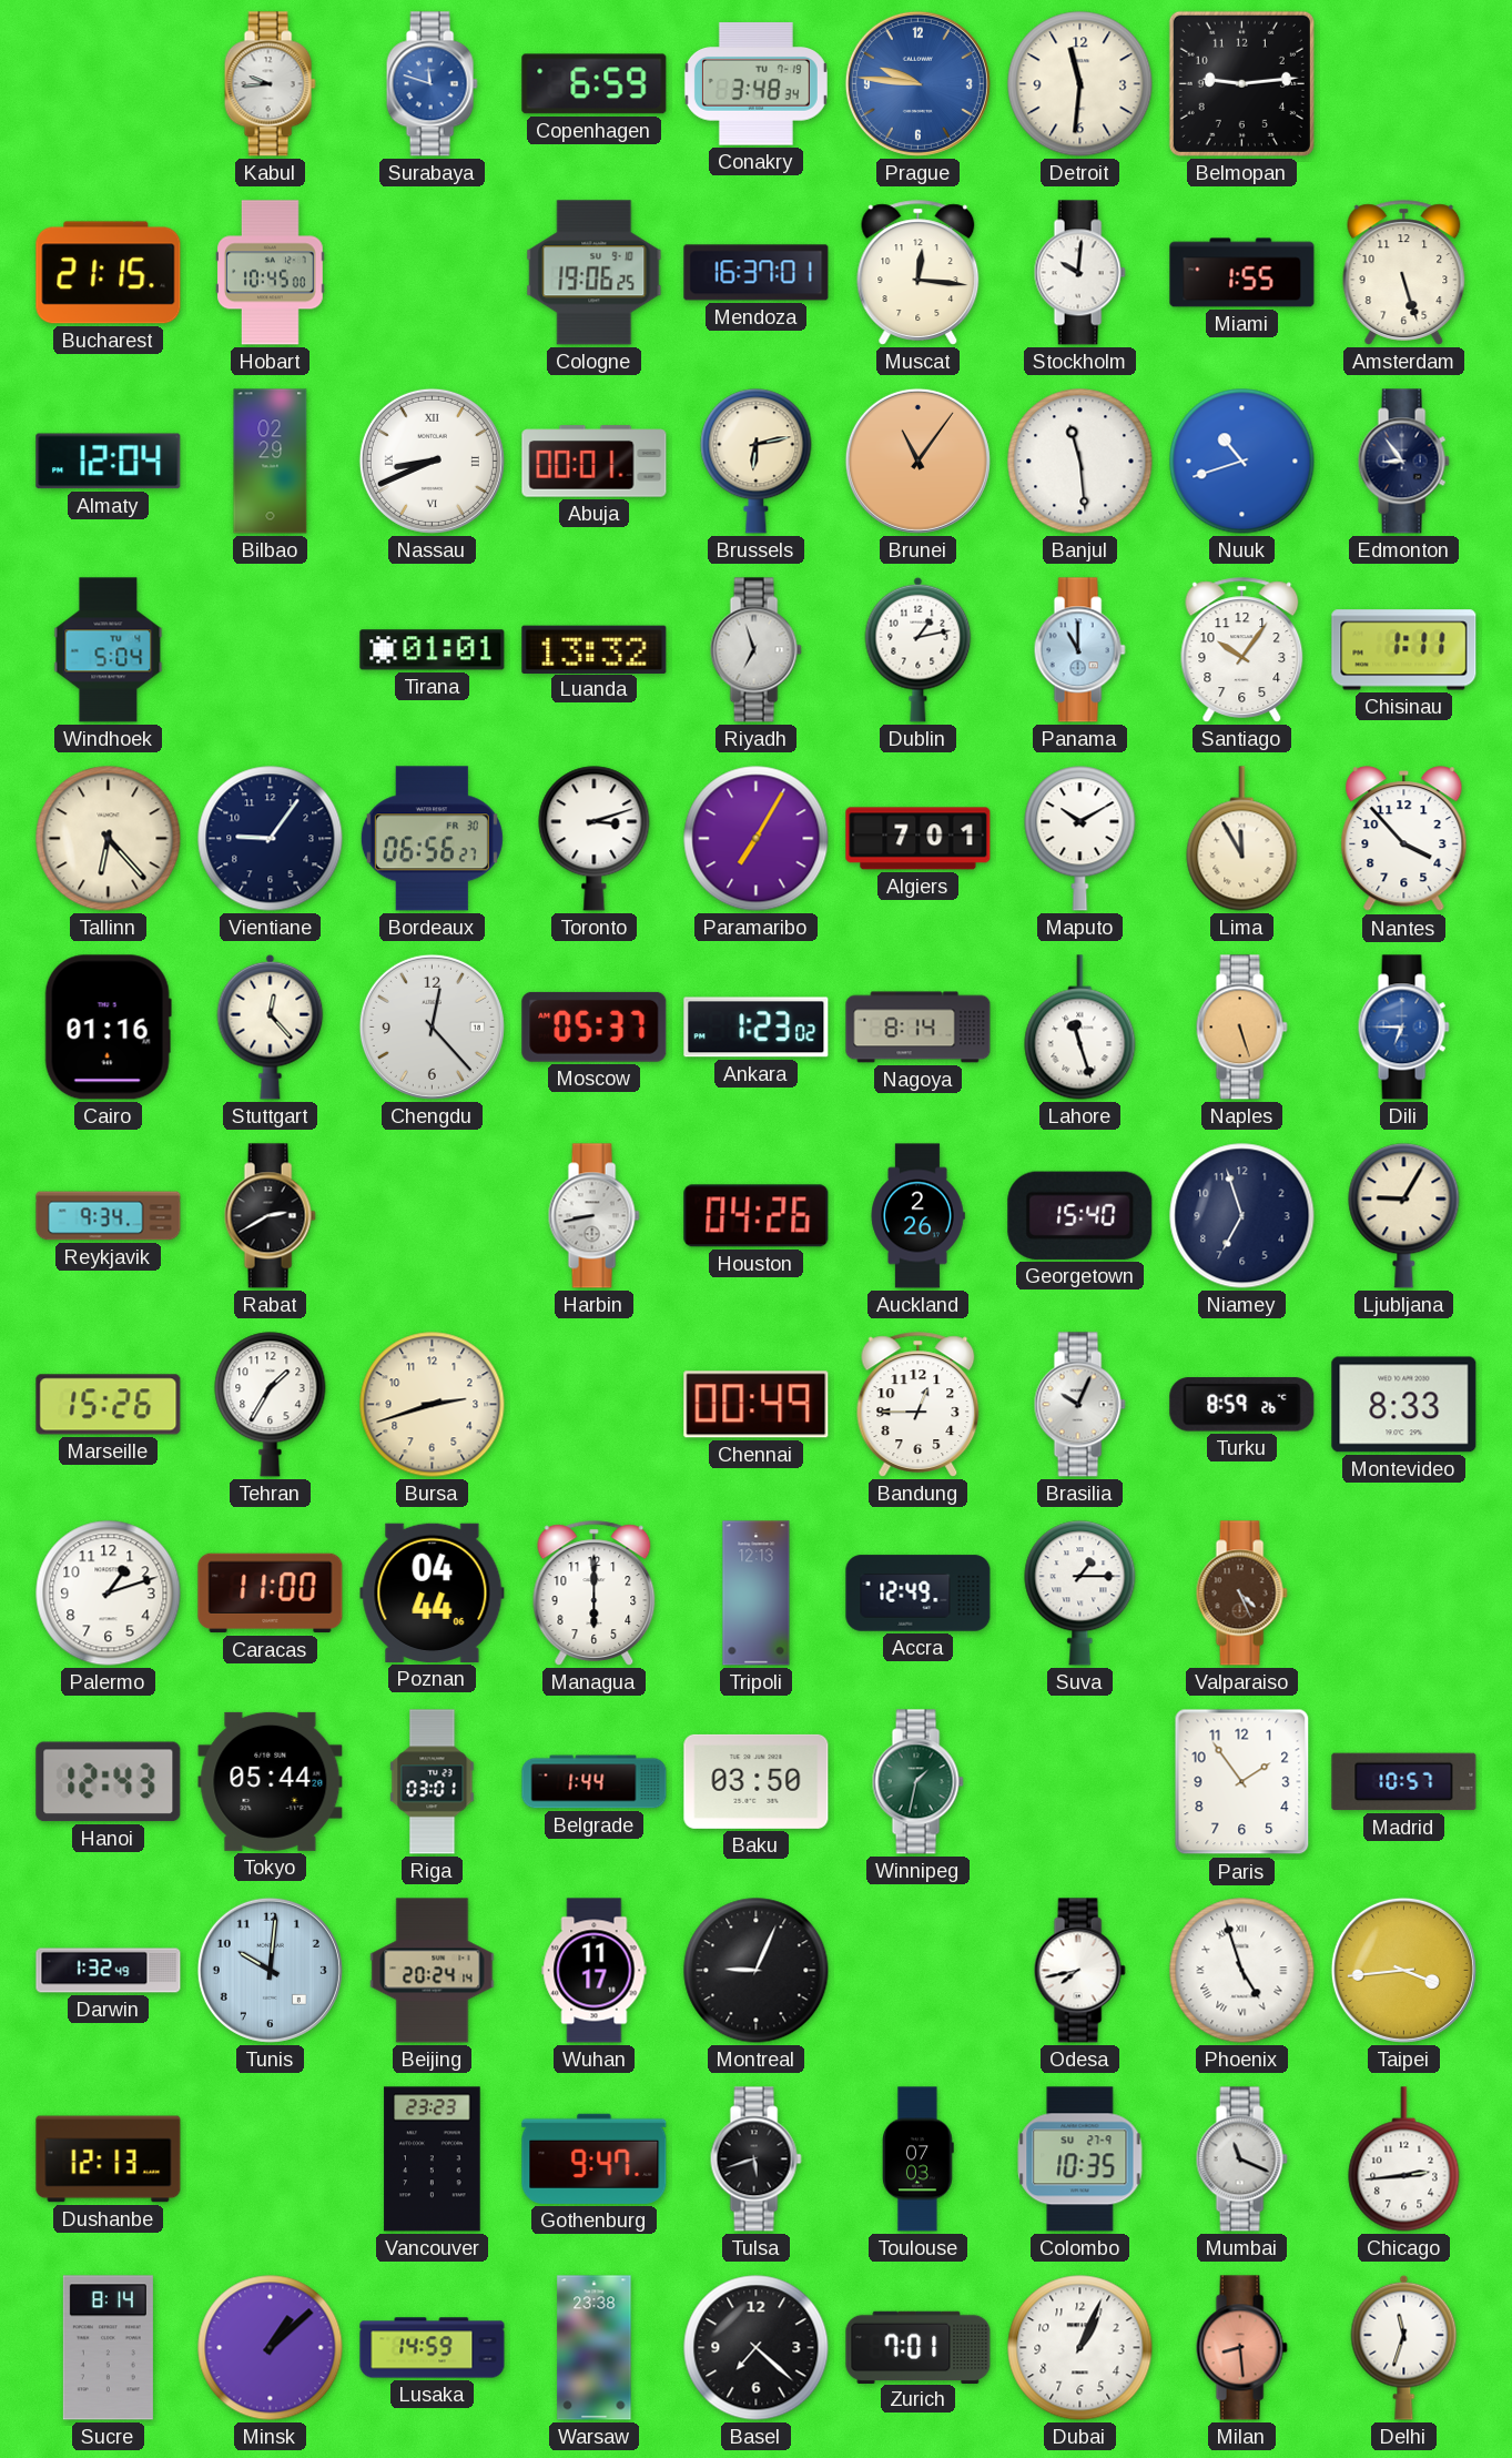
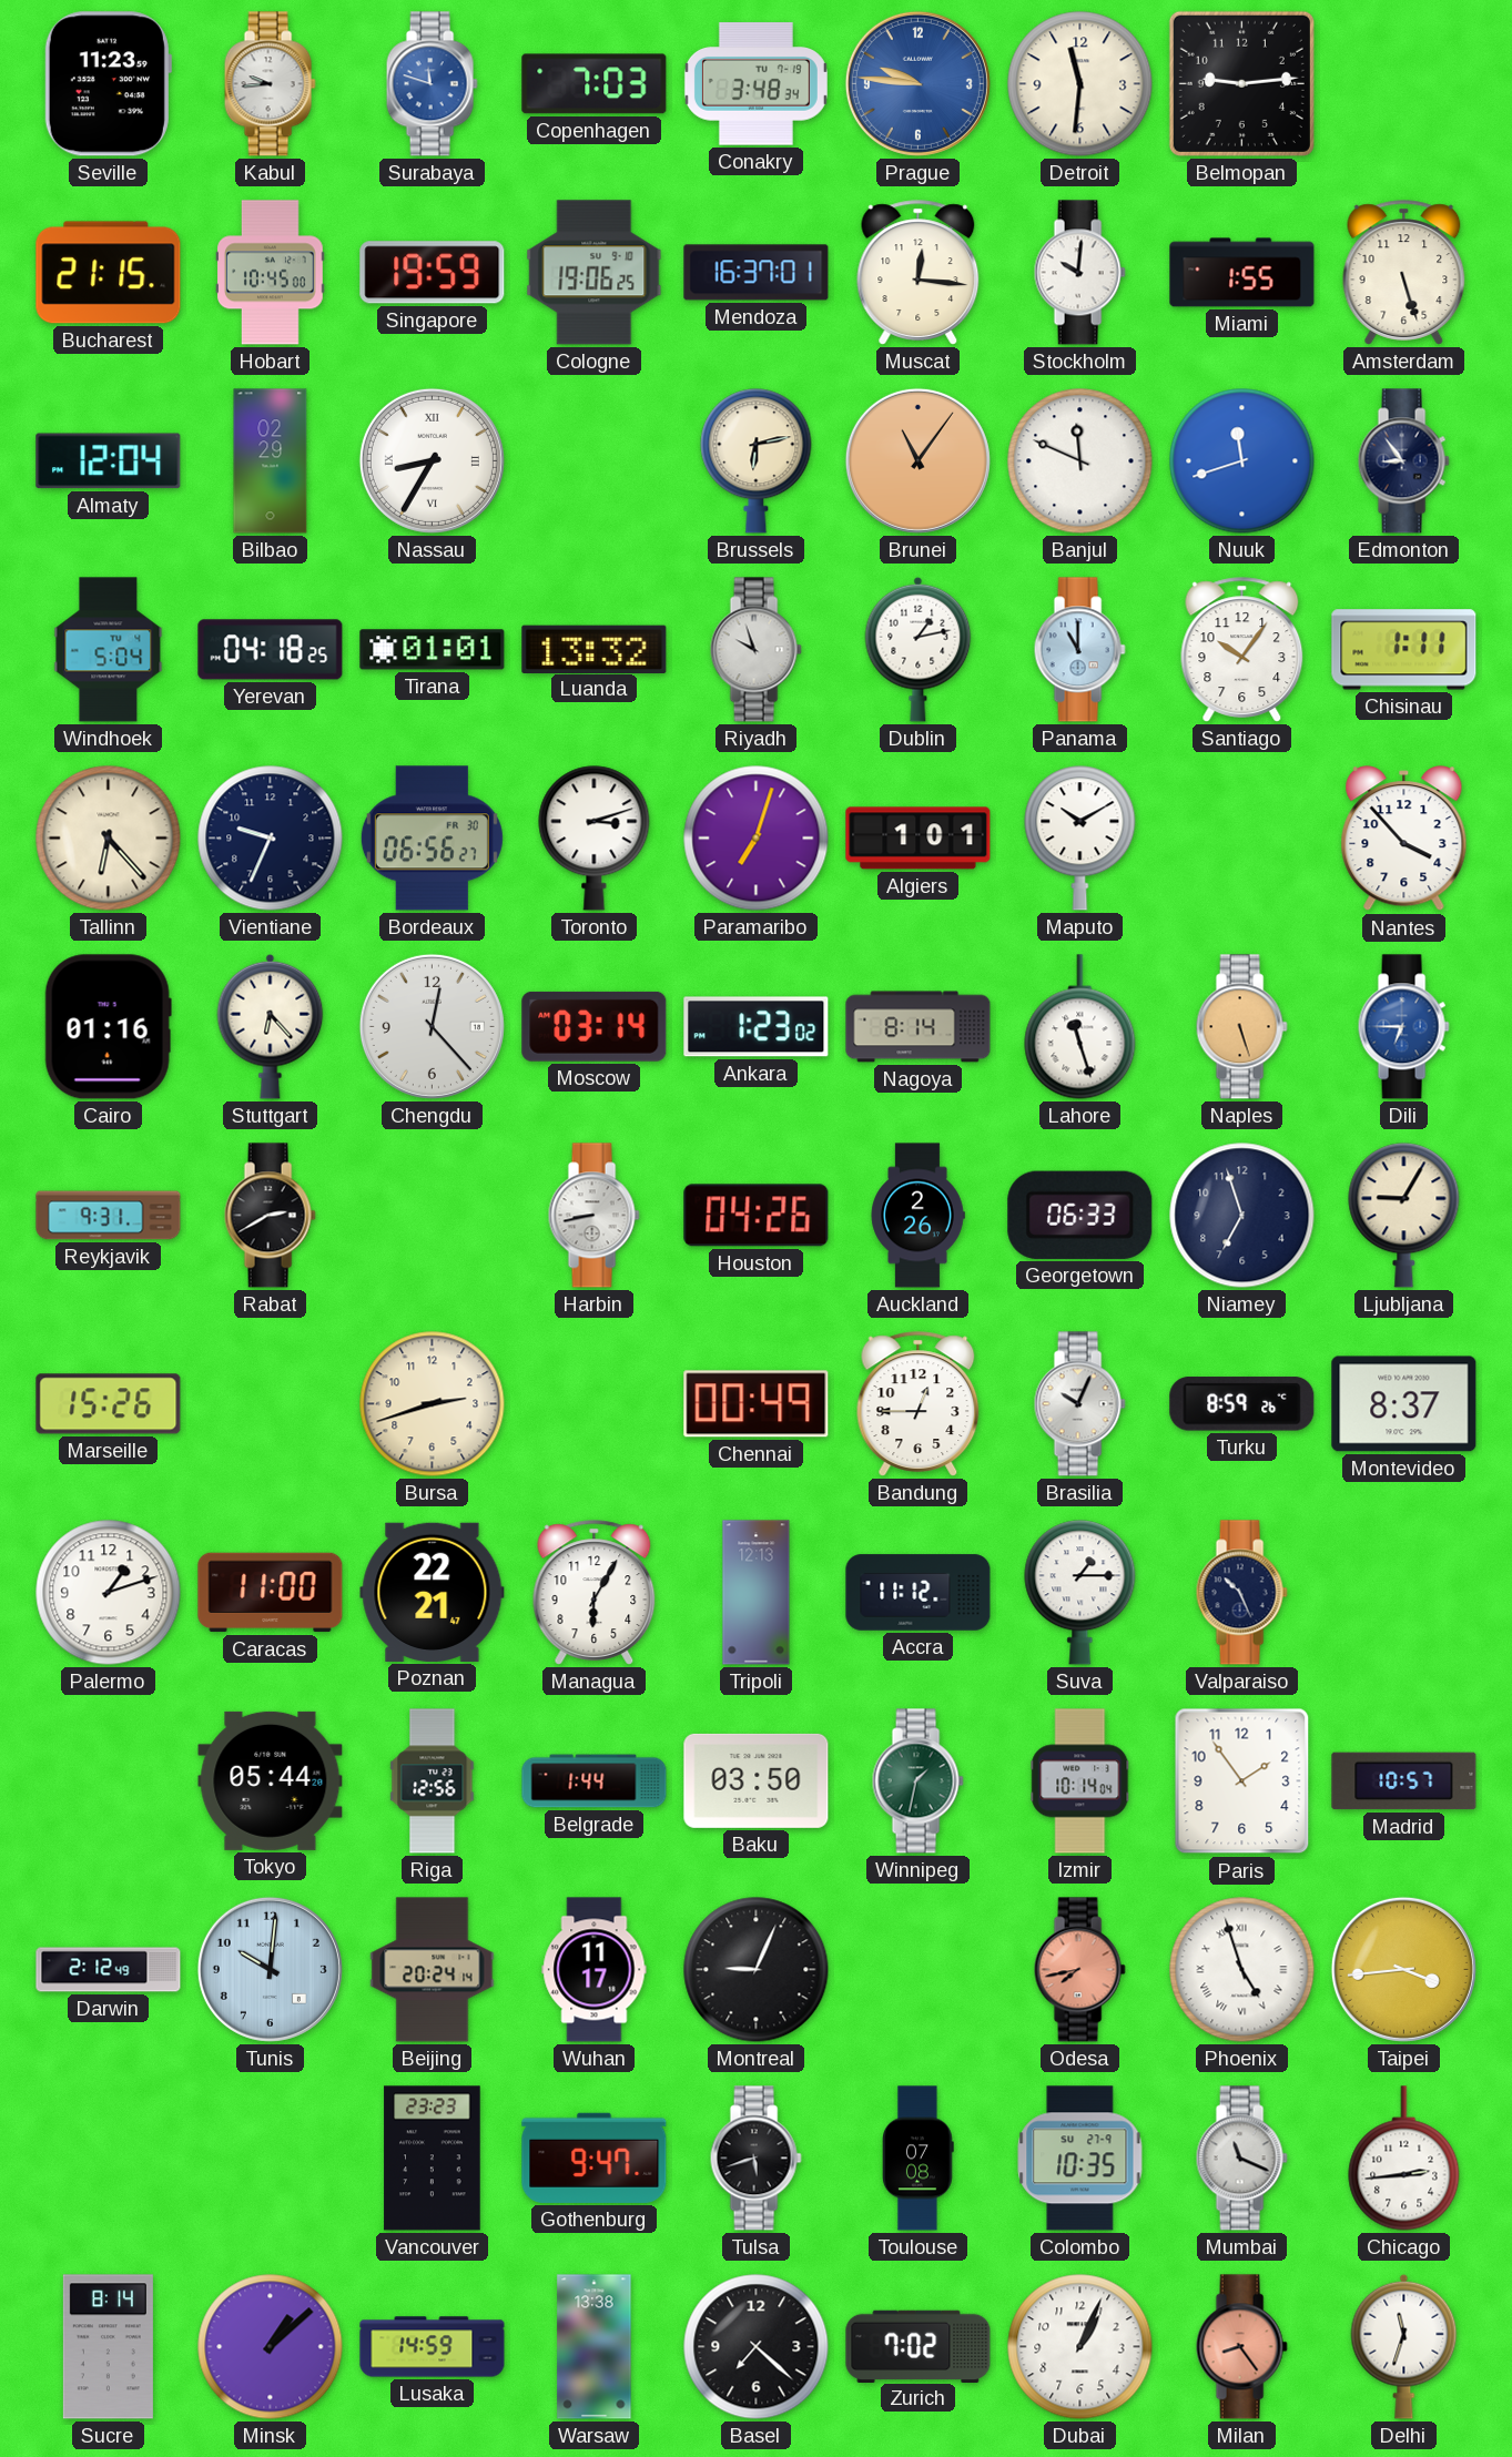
Seville: none -> 11:23 (108, 84)
Copenhagen: 6:59 -> 7:03 (595, 84)
Singapore: none -> 19:59 (433, 273)
Nassau: 8:41 -> 8:35 (432, 460)
Abuja: 00:01 -> none (595, 462)
Banjul: 11:29 -> 11:49 (1080, 461)
Nuuk: 10:42 -> 11:42 (1242, 461)
Yerevan: none -> 04:18 (271, 650)
Riyadh: 6:57 -> 9:57 (755, 650)
Vientiane: 9:06 -> 9:34 (271, 839)
Paramaribo: 7:05 -> 7:03 (757, 839)
Algiers: 7:01 -> 1:01 (919, 839)
Lima: 11:55 -> none (1242, 839)
Stuttgart: 12:23 -> 6:23 (271, 1026)
Moscow: 05:37 -> 03:14 (595, 1026)
Reykjavik: 9:34 -> 9:31 (109, 1216)
Georgetown: 15:40 -> 06:33 (1080, 1215)
Tehran: 1:35 -> none (271, 1405)
Montevideo: 8:33 -> 8:37 (1404, 1404)
Poznan: 04:44 -> 22:21 (433, 1592)
Managua: 6:00 -> 6:05 (595, 1593)
Accra: 12:49 -> 11:12 (919, 1593)
Valparaiso: 4:26 -> 10:26 (1241, 1593)
Valparaiso dial: brown -> navy (1241, 1593)
Hanoi: 12:43 -> none (109, 1782)
Riga: 03:01 -> 12:56 (433, 1781)
Izmir: none -> 10:14 (1080, 1781)
Darwin: 1:32 -> 2:12 (109, 1970)
Odesa dial: white -> salmon (1079, 1970)
Dushanbe: 12:13 -> none (109, 2159)
Toulouse: 07:03 -> 07:08 (919, 2159)
Warsaw: 23:38 -> 13:38 (595, 2347)
Zurich: 7:01 -> 7:02 (919, 2346)
Milan: 8:29 -> 8:24 (1241, 2347)
